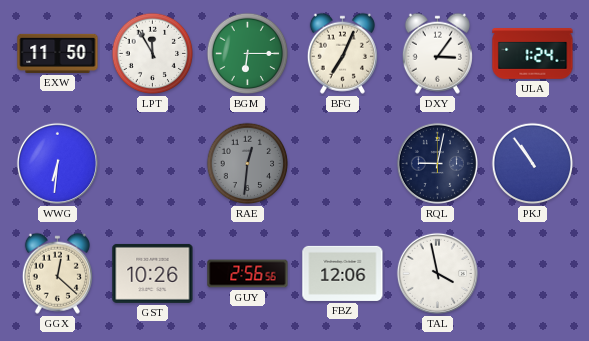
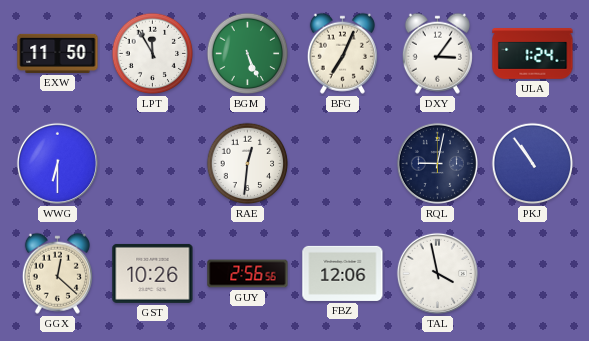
BGM: 6:15 -> 5:26 (248, 54)
WWG: 6:31 -> 6:30 (57, 163)
RAE dial: grey -> white (248, 164)
